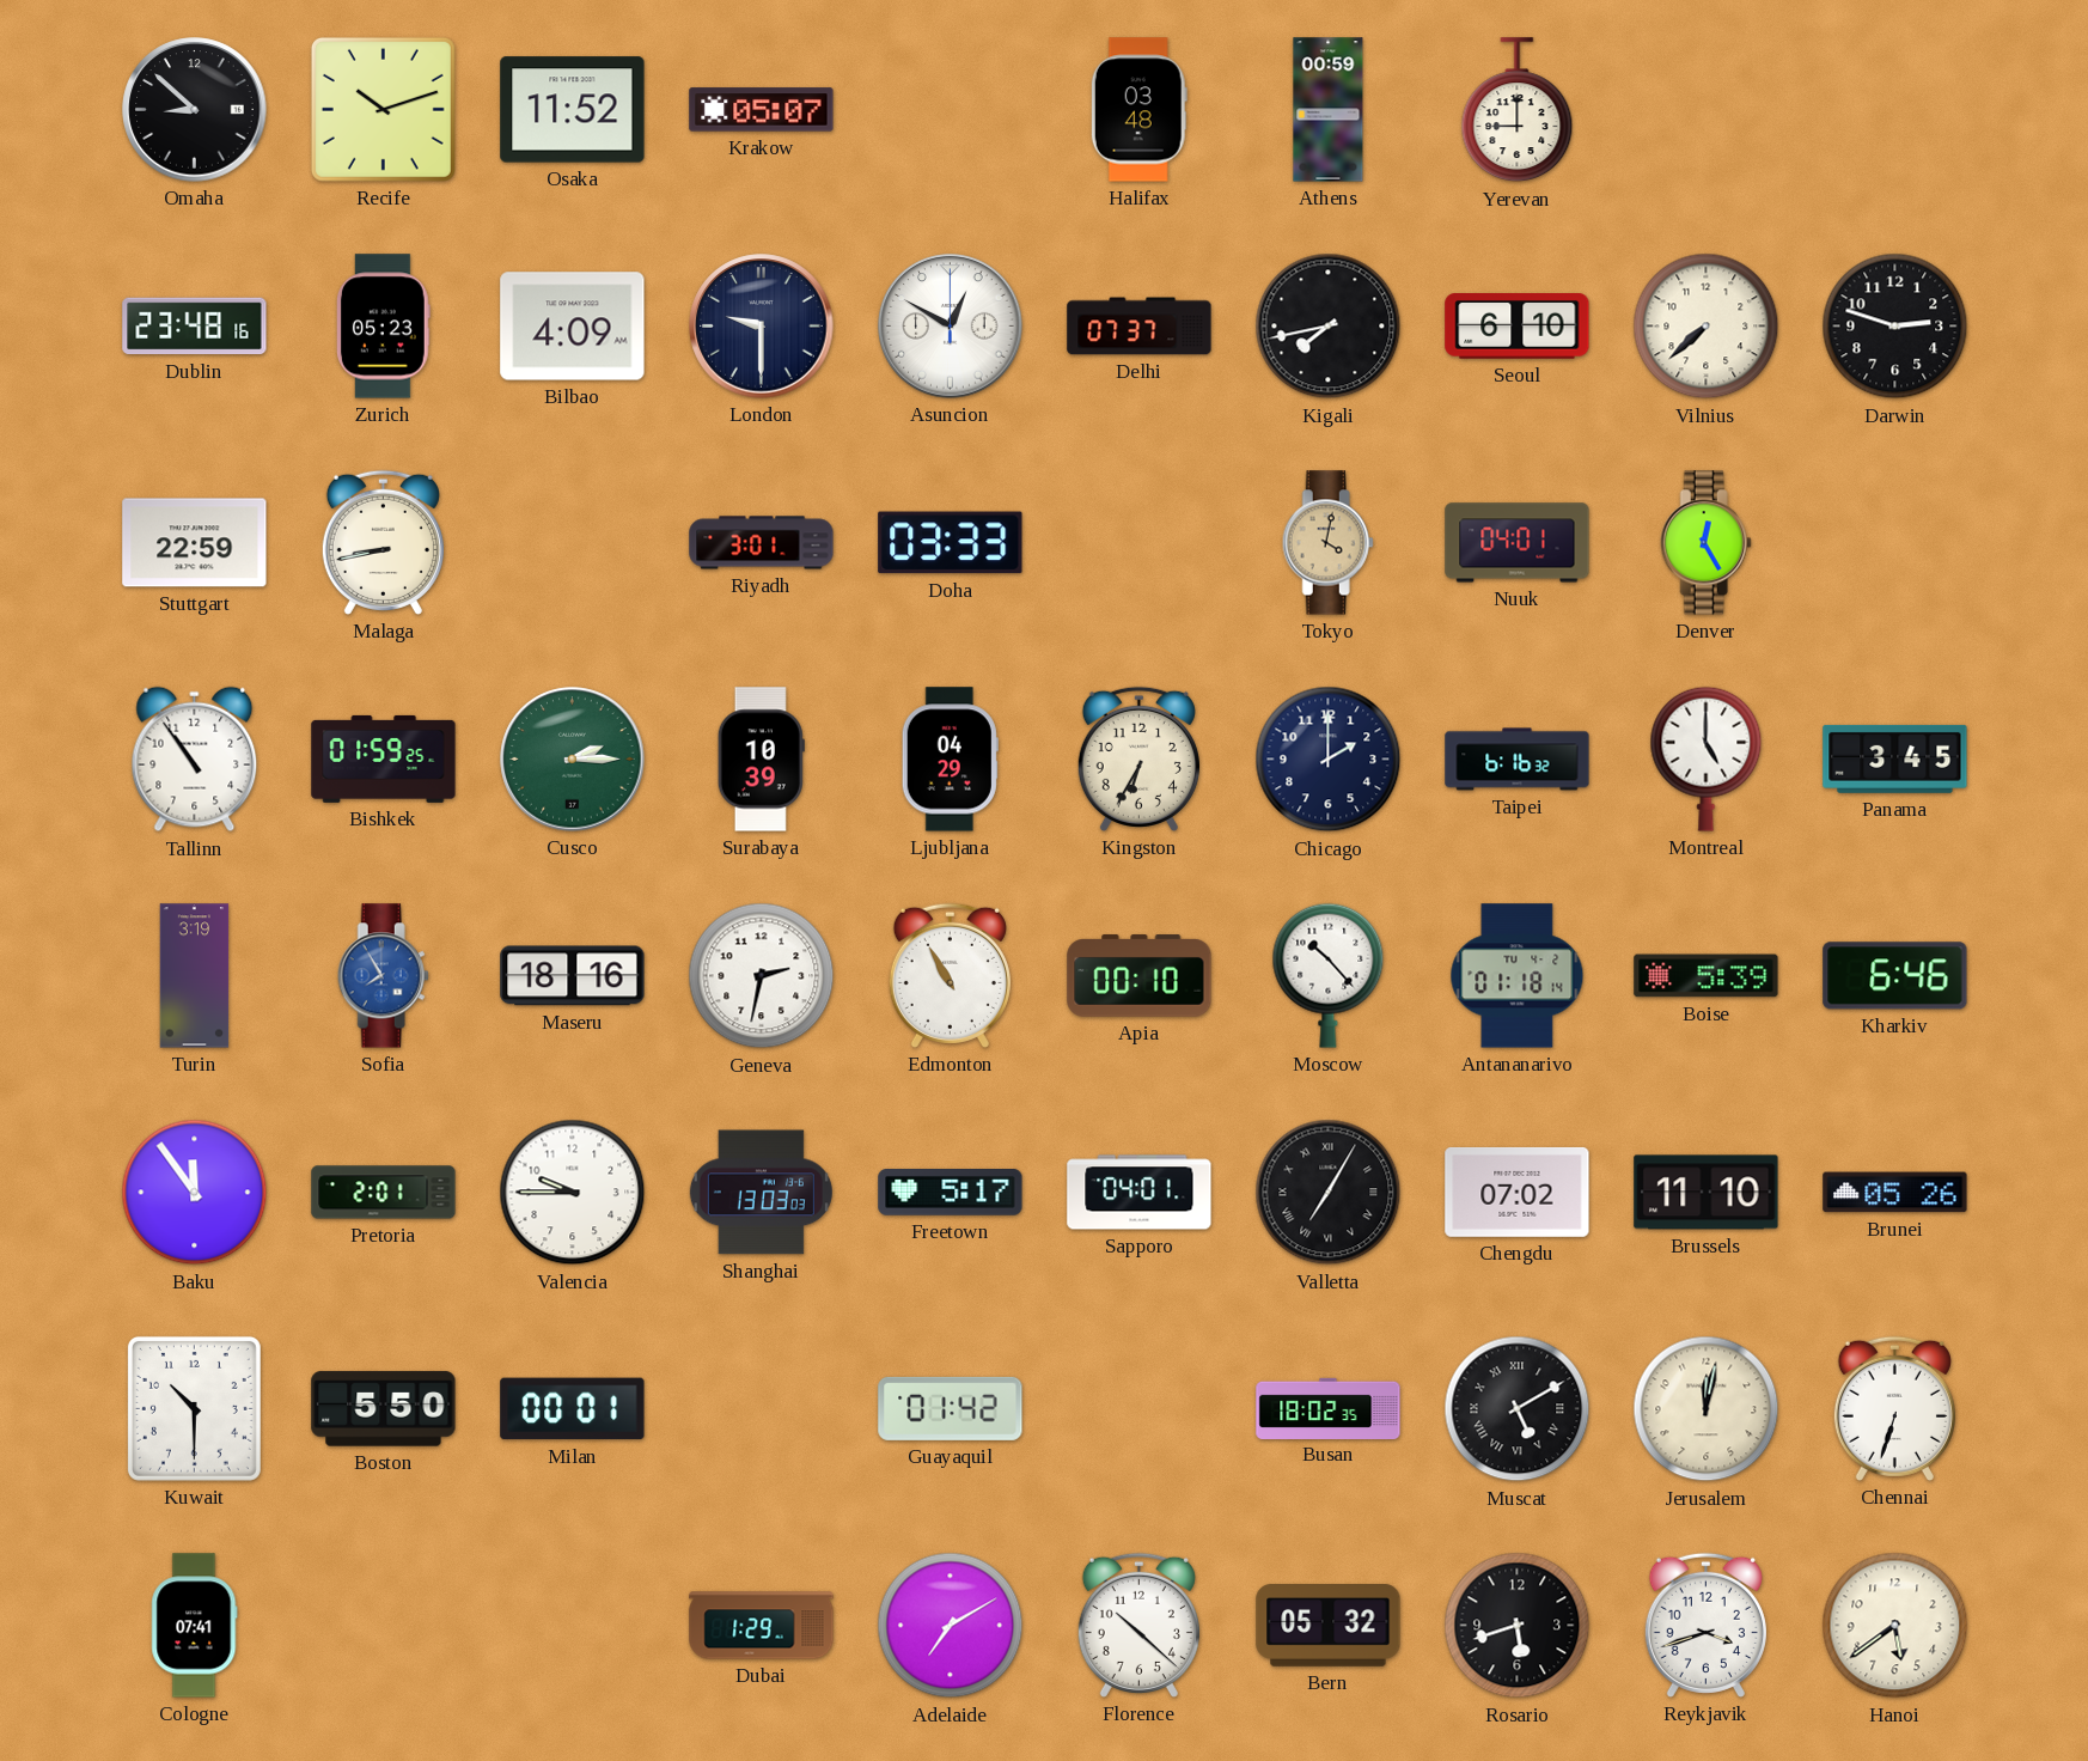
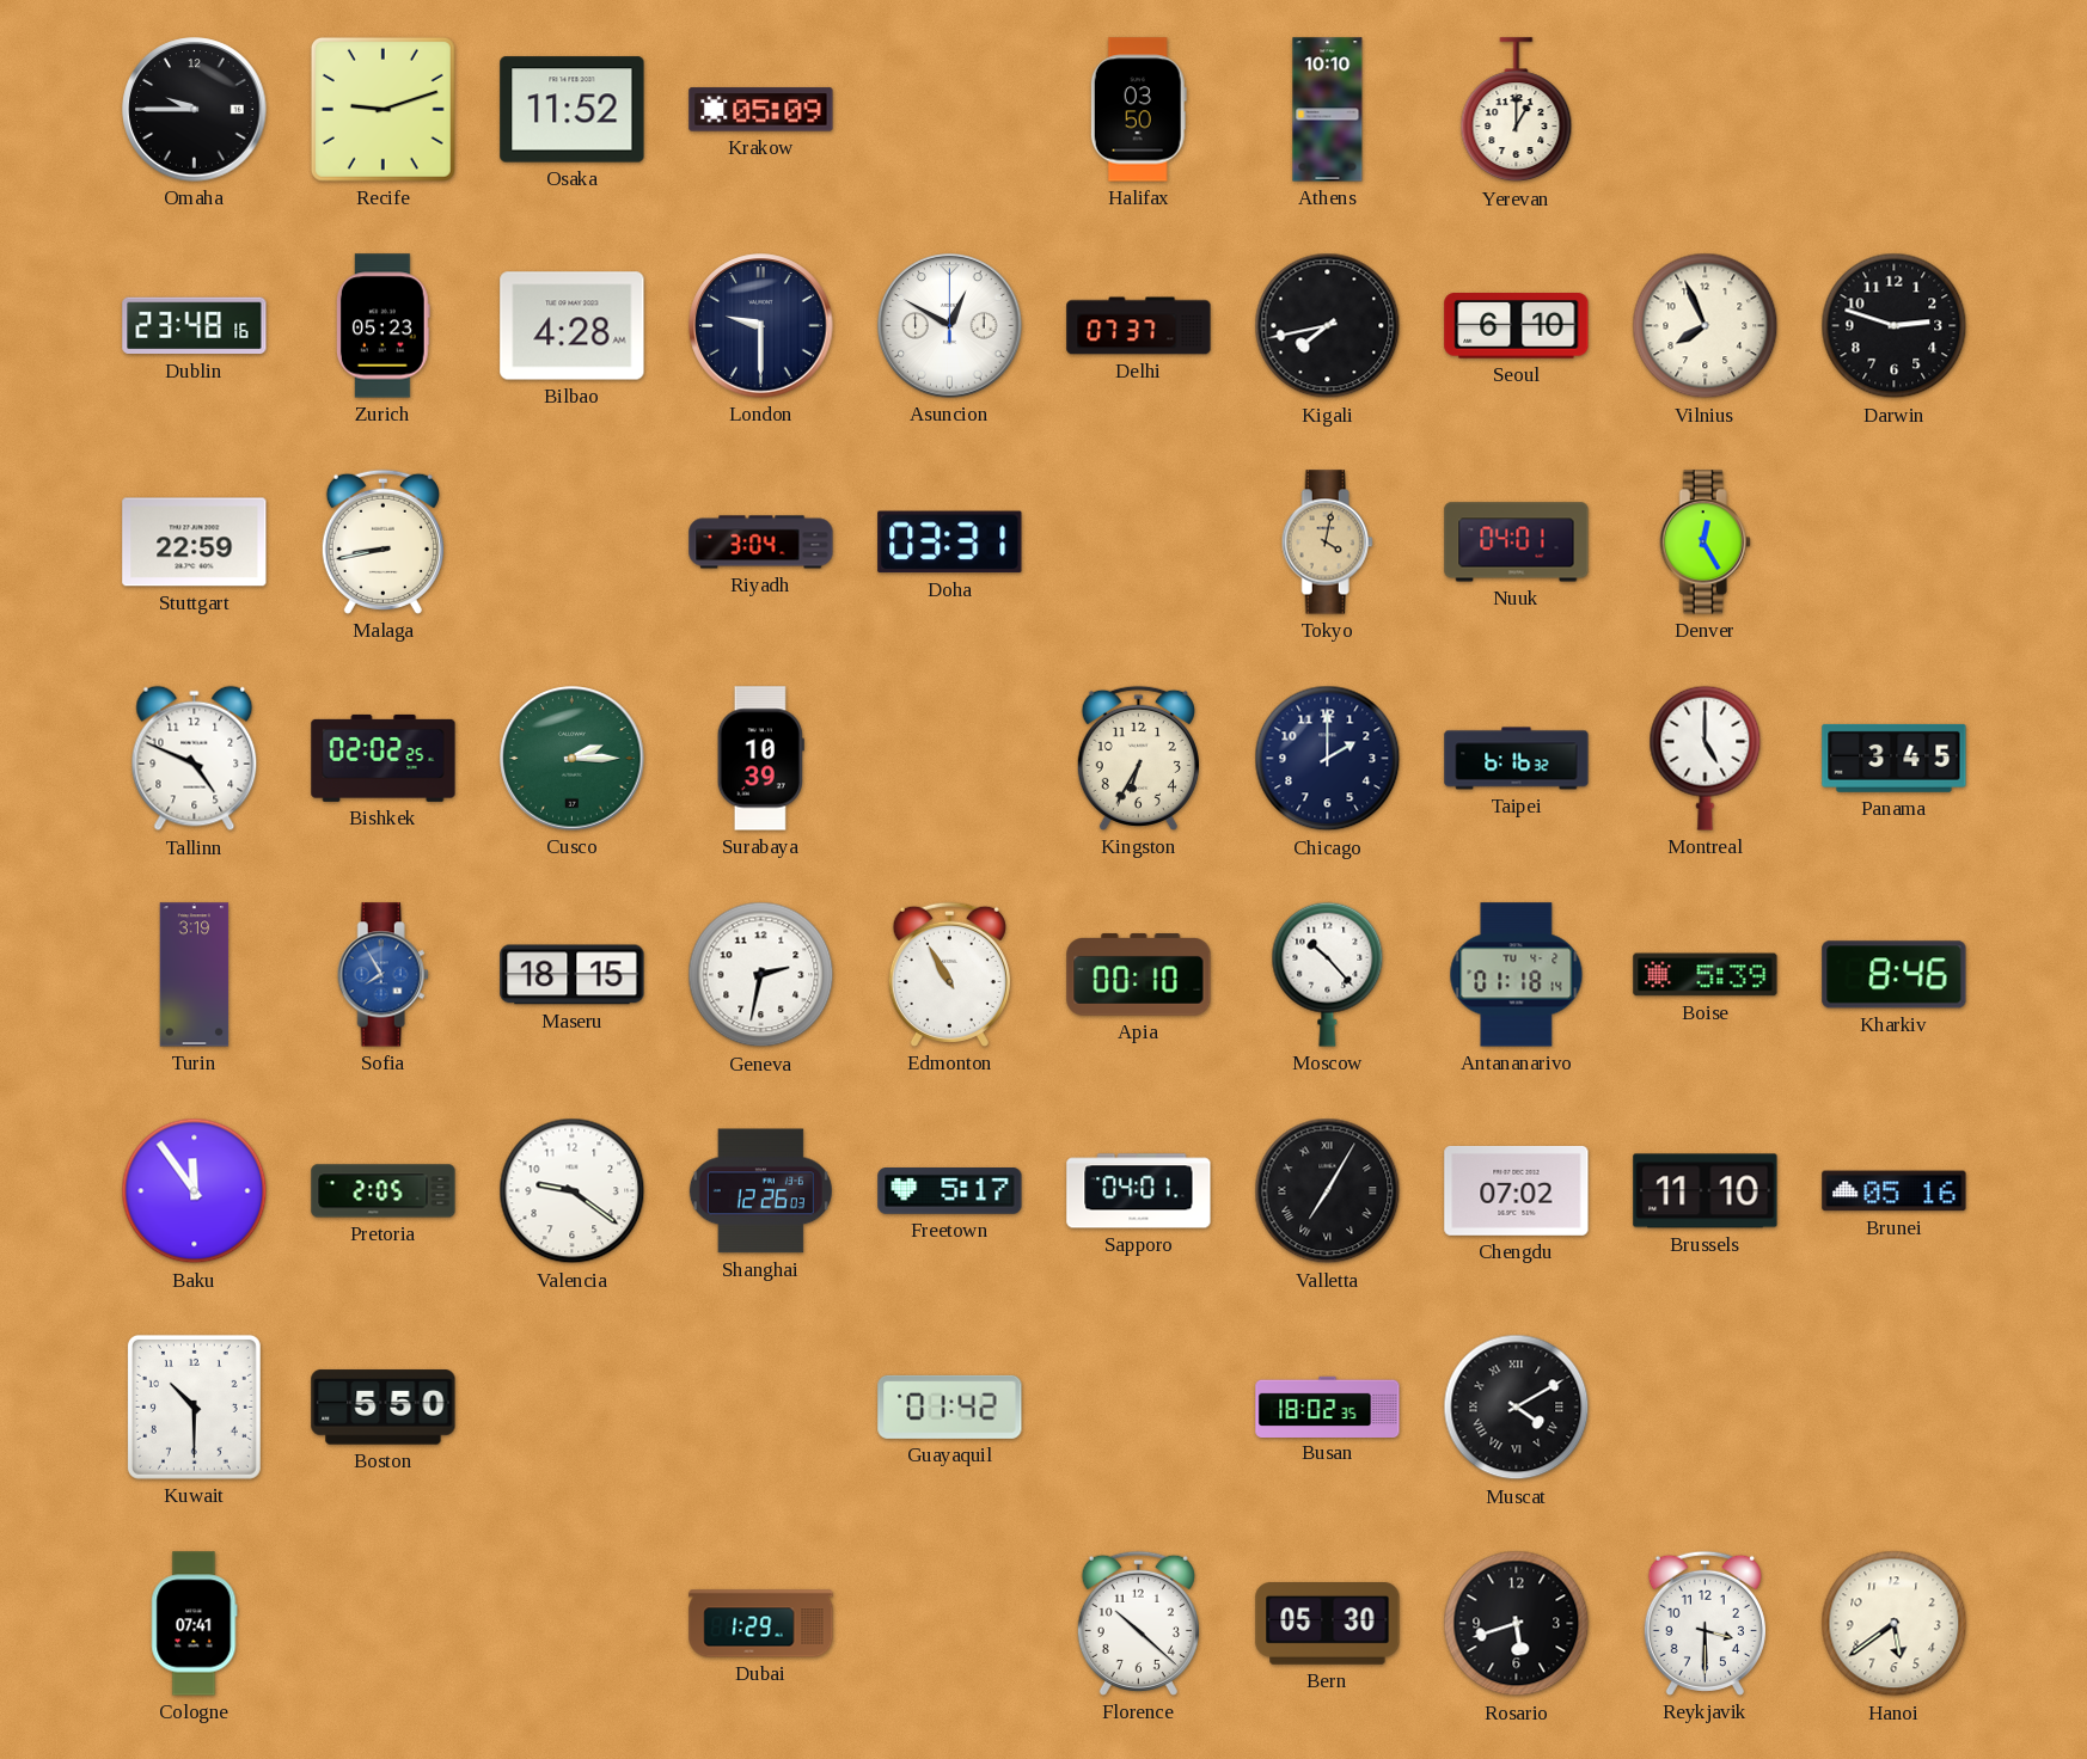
Omaha: 8:52 -> 9:45 (195, 110)
Recife: 10:12 -> 9:12 (382, 109)
Krakow: 05:07 -> 05:09 (761, 110)
Halifax: 03:48 -> 03:50 (1138, 110)
Athens: 00:59 -> 10:10 (1328, 110)
Yerevan: 9:00 -> 1:00 (1517, 110)
Bilbao: 4:09 -> 4:28 (573, 326)
Vilnius: 7:38 -> 7:56 (1706, 326)
Riyadh: 3:01 -> 3:04 (761, 543)
Doha: 03:33 -> 03:31 (950, 543)
Tallinn: 10:54 -> 4:49 (195, 759)
Bishkek: 01:59 -> 02:02 (384, 758)
Ljubljana: 04:29 -> none (950, 760)
Maseru: 18:16 -> 18:15 (573, 975)
Kharkiv: 6:46 -> 8:46 (1895, 975)
Pretoria: 2:01 -> 2:05 (384, 1191)
Valencia: 9:45 -> 9:21 (573, 1191)
Shanghai: 13:03 -> 12:26 (760, 1191)
Brunei: 05:26 -> 05:16 (1895, 1191)
Milan: 00:01 -> none (573, 1409)
Muscat: 5:10 -> 4:10 (1517, 1408)
Jerusalem: 12:02 -> none (1707, 1409)
Chennai: 6:33 -> none (1894, 1408)
Adelaide: 7:10 -> none (951, 1626)
Bern: 05:32 -> 05:30 (1328, 1624)
Reykjavik: 3:42 -> 3:30 (1705, 1623)
